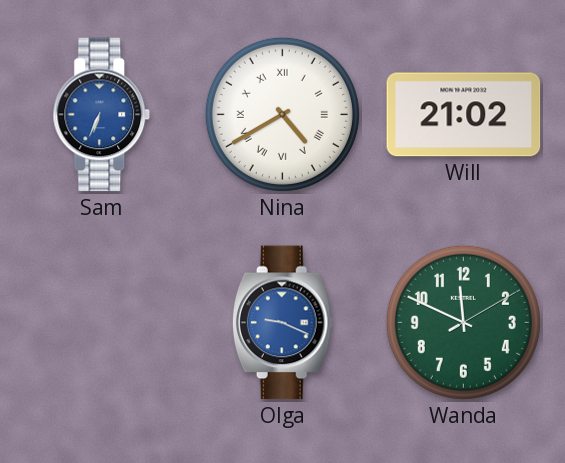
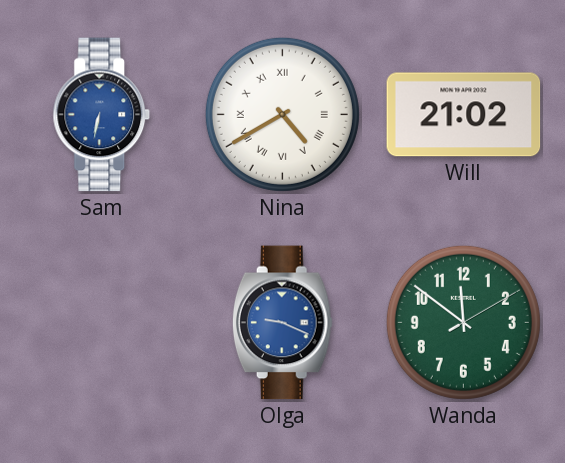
Sam: 6:34 -> 6:32 (102, 115)
Wanda: 11:49 -> 11:51 (463, 322)
